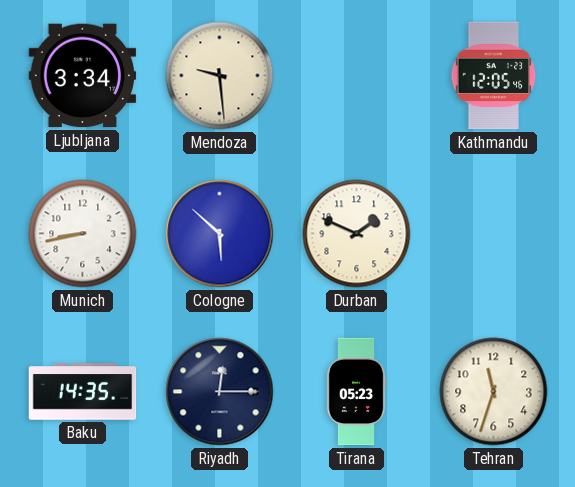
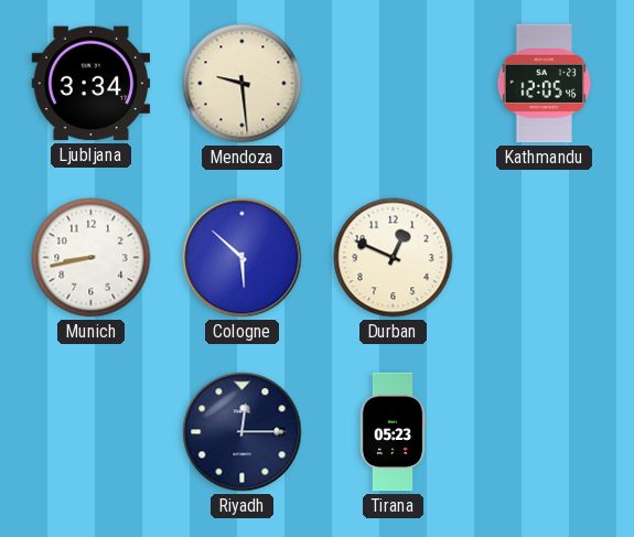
Durban: 1:49 -> 12:49 (394, 258)
Baku: 14:35 -> none (83, 392)
Tehran: 11:33 -> none (494, 392)
